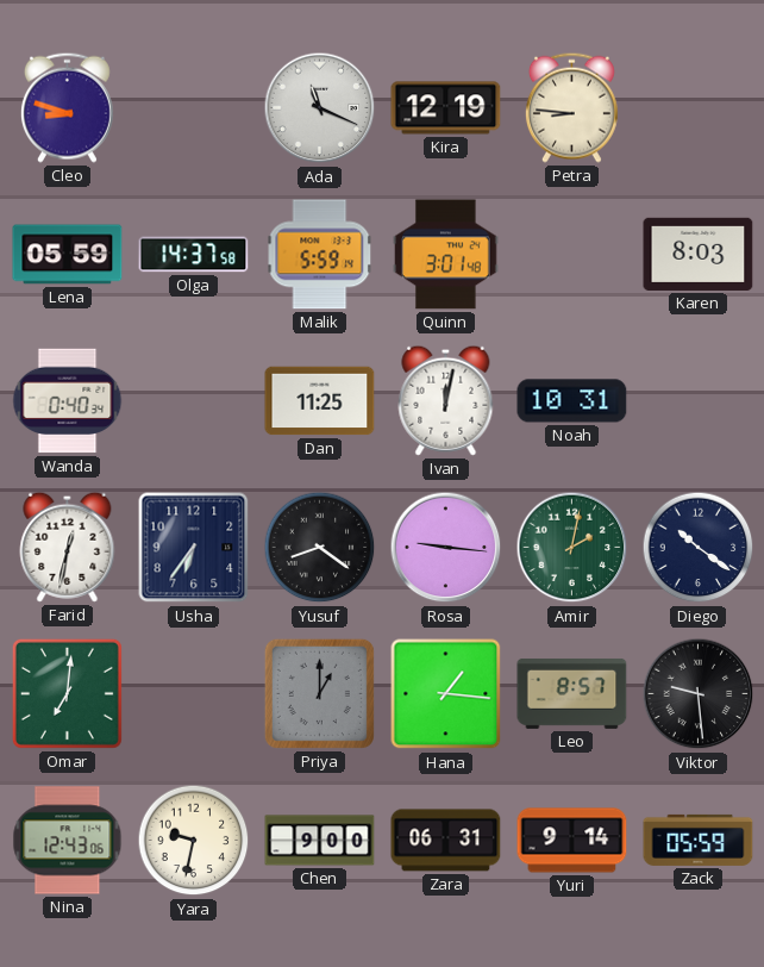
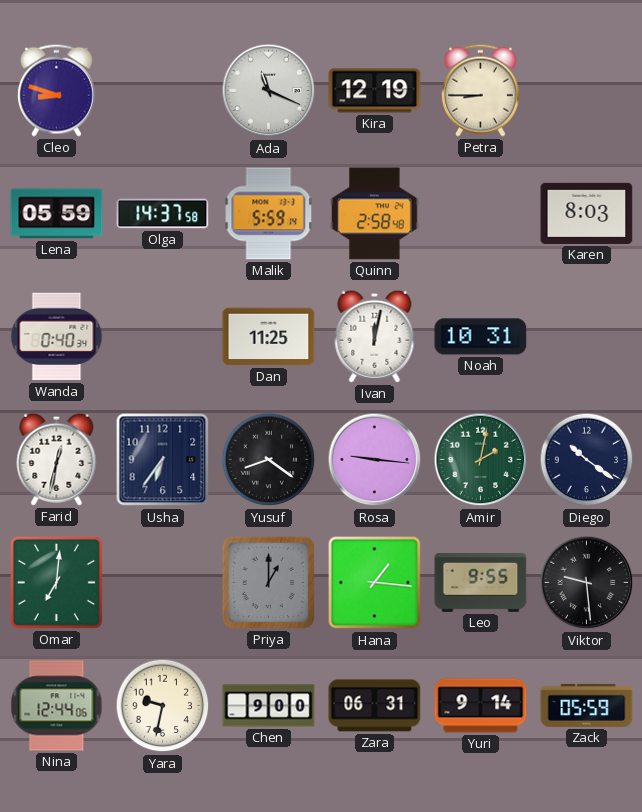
Petra: 8:46 -> 8:45 (480, 90)
Quinn: 3:01 -> 2:58 (375, 214)
Leo: 8:57 -> 9:55 (481, 582)
Nina: 12:43 -> 12:44 (57, 706)
